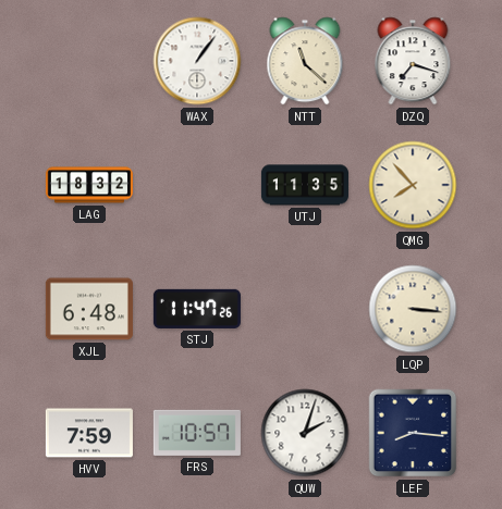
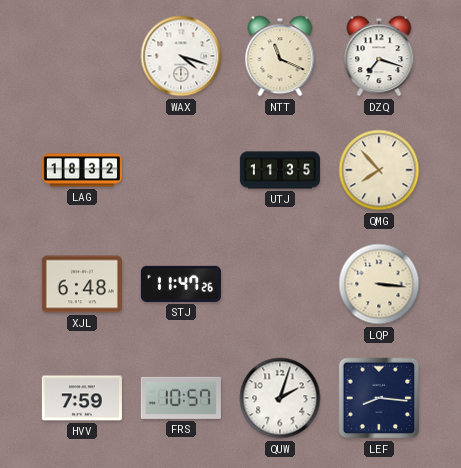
WAX: 1:06 -> 4:18 (181, 56)
NTT: 11:22 -> 11:19 (280, 56)
